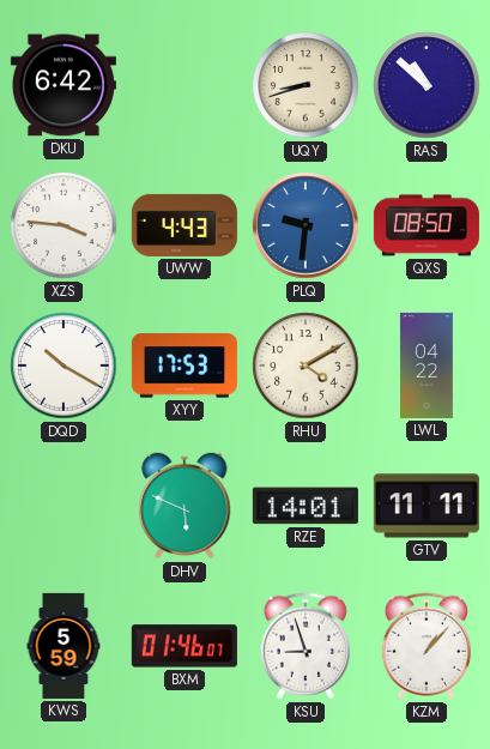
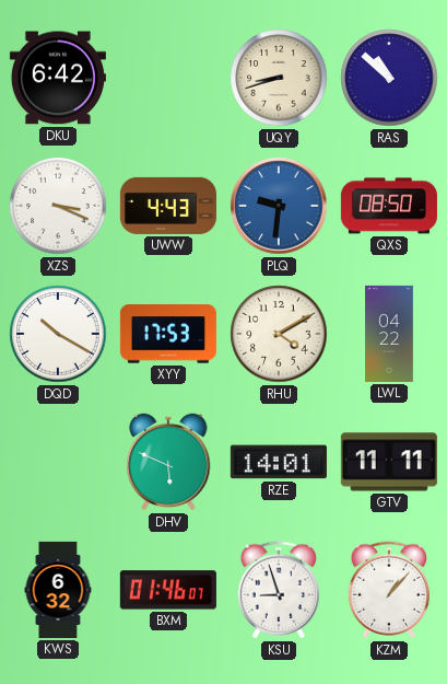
XZS: 3:46 -> 3:19 (58, 206)
KWS: 5:59 -> 6:32 (58, 590)
